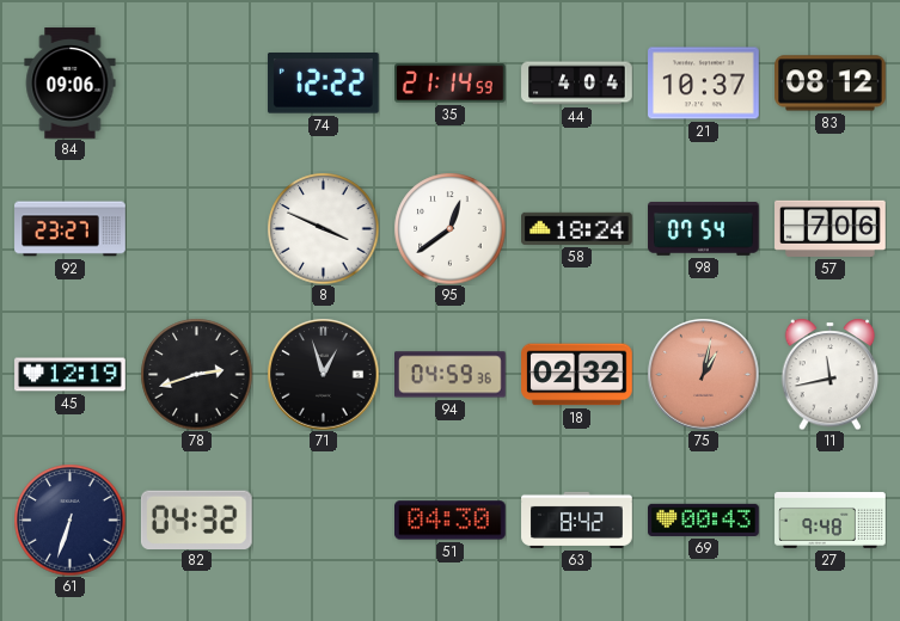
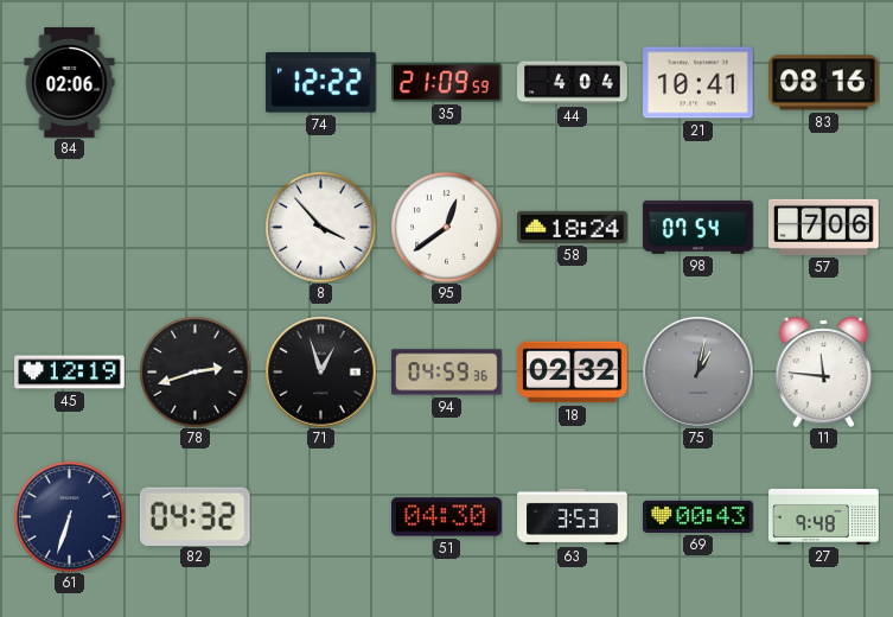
84: 09:06 -> 02:06 (70, 83)
35: 21:14 -> 21:09 (447, 83)
21: 10:37 -> 10:41 (699, 83)
83: 08:12 -> 08:16 (824, 83)
92: 23:27 -> none (71, 229)
8: 3:49 -> 3:53 (320, 227)
75 dial: salmon -> grey (697, 371)
11: 11:43 -> 11:46 (824, 371)
63: 8:42 -> 3:53 (573, 516)
